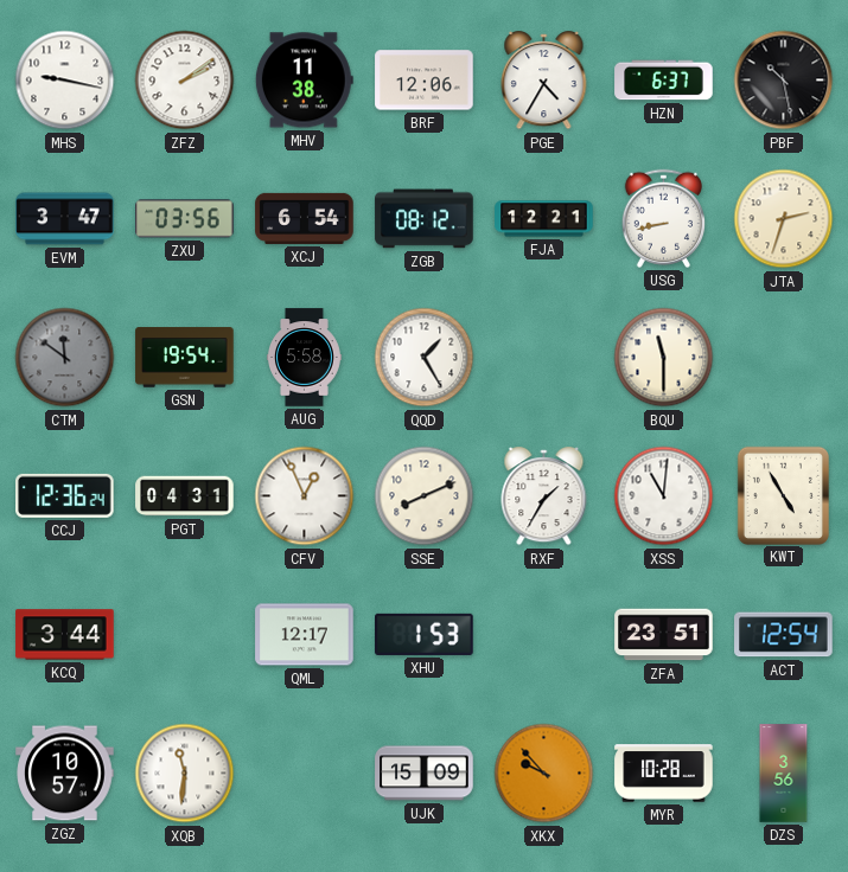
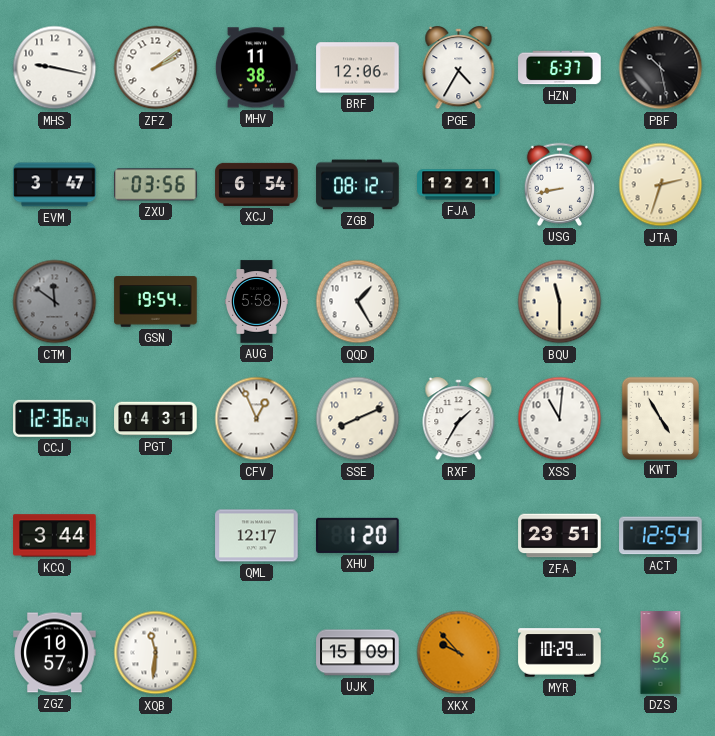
XHU: 1:53 -> 1:20 (358, 535)
MYR: 10:28 -> 10:29 (560, 653)
